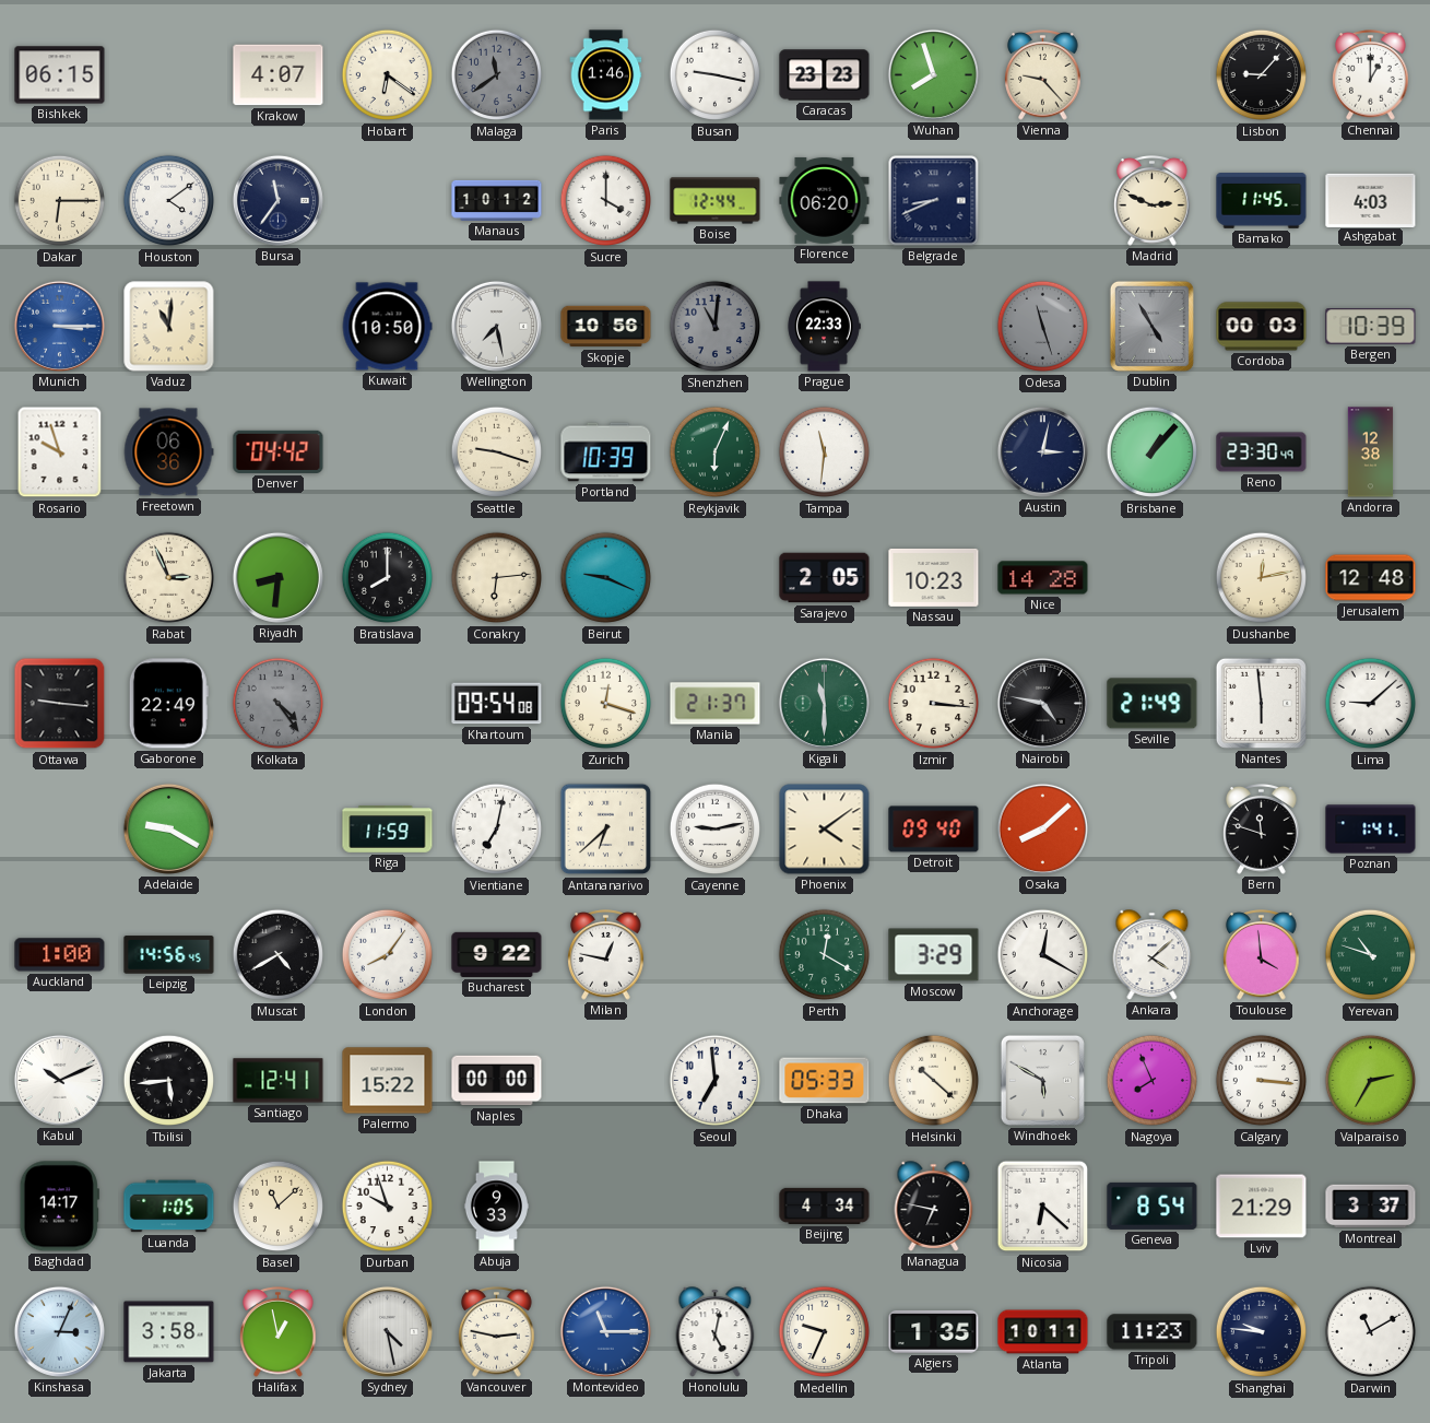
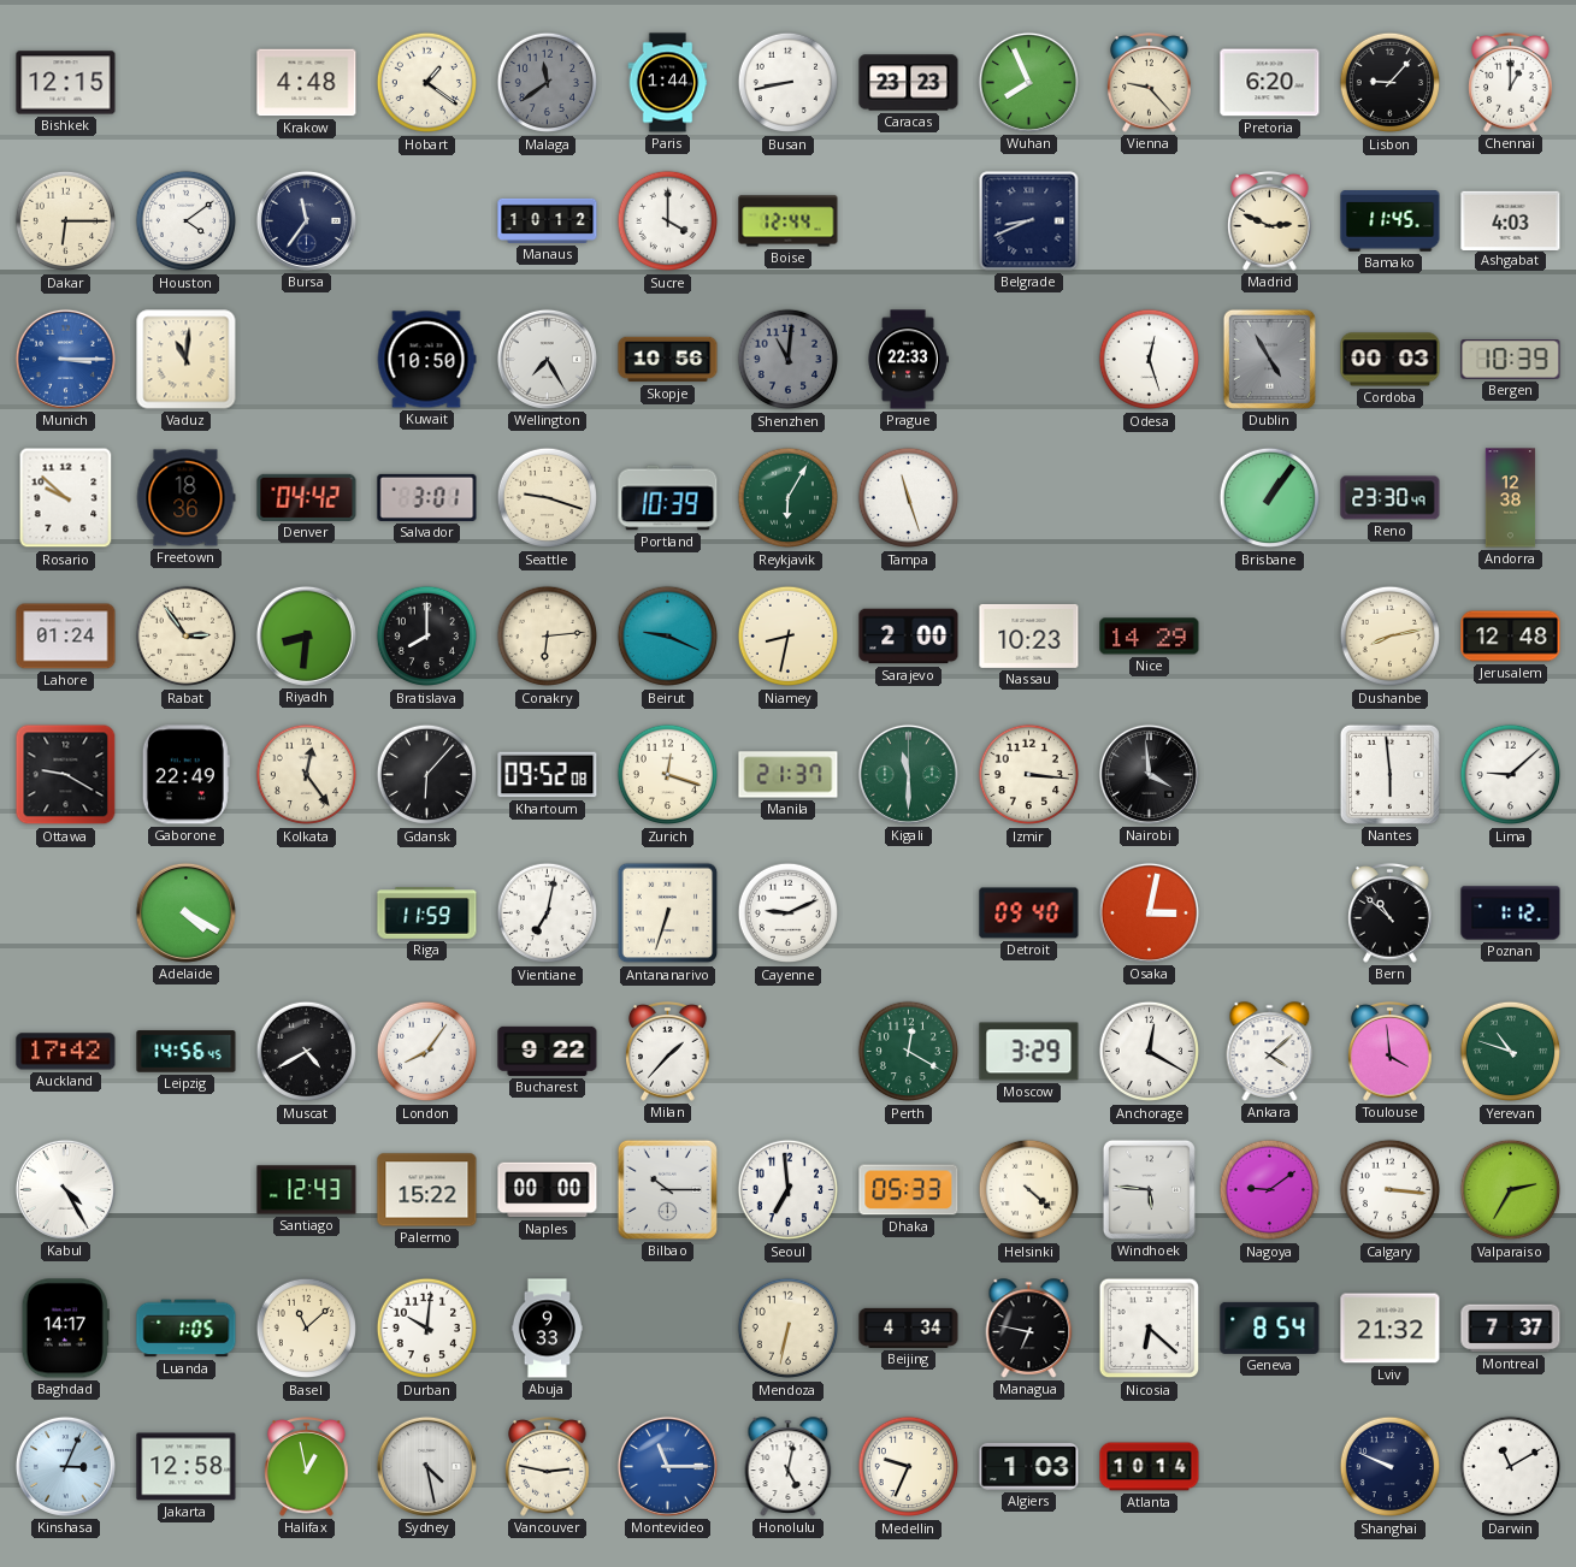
Bishkek: 06:15 -> 12:15 (66, 83)
Krakow: 4:07 -> 4:48 (307, 83)
Hobart: 6:21 -> 1:21 (427, 83)
Paris: 1:46 -> 1:44 (668, 83)
Busan: 9:17 -> 8:43 (789, 83)
Wuhan: 7:57 -> 7:56 (1028, 82)
Pretoria: none -> 6:20 (1270, 83)
Florence: 06:20 -> none (825, 200)
Wellington: 7:28 -> 7:25 (547, 359)
Odesa: 11:27 -> 12:27 (1150, 360)
Odesa dial: grey -> white (1150, 360)
Rosario: 9:57 -> 9:52 (66, 498)
Freetown: 06:36 -> 18:36 (185, 498)
Salvador: none -> 3:01 (427, 497)
Reykjavik: 6:04 -> 6:05 (789, 498)
Tampa: 11:31 -> 11:27 (909, 498)
Austin: 3:02 -> none (1042, 451)
Brisbane: 1:07 -> 1:06 (1270, 498)
Lahore: none -> 01:24 (66, 637)
Rabat: 2:56 -> 2:54 (187, 637)
Niamey: none -> 8:32 (789, 637)
Sarajevo: 2:05 -> 2:00 (909, 637)
Nice: 14:28 -> 14:29 (1150, 637)
Dushanbe: 12:13 -> 8:13 (1391, 637)
Ottawa: 9:16 -> 9:20 (66, 775)
Kolkata: 4:24 -> 12:24 (307, 775)
Kolkata dial: grey -> cream (307, 775)
Gdansk: none -> 6:07 (427, 775)
Khartoum: 09:54 -> 09:52 (548, 775)
Nairobi: 4:47 -> 3:59 (1149, 774)
Seville: 21:49 -> none (1153, 704)
Adelaide: 9:20 -> 4:20 (185, 912)
Antananarivo: 6:38 -> 6:33 (668, 913)
Cayenne: 9:13 -> 9:11 (789, 913)
Phoenix: 4:09 -> none (825, 830)
Osaka: 8:08 -> 3:02 (1149, 912)
Bern: 11:48 -> 10:52 (1391, 913)
Poznan: 1:41 -> 1:12 (1511, 913)
Auckland: 1:00 -> 17:42 (66, 1052)
Milan: 12:47 -> 1:37 (668, 1052)
Kabul: 10:11 -> 4:25 (65, 1189)
Tbilisi: 5:44 -> none (169, 1081)
Santiago: 12:41 -> 12:43 (307, 1190)
Bilbao: none -> 10:15 (667, 1189)
Helsinki: 10:22 -> 4:22 (1029, 1190)
Windhoek: 5:50 -> 5:46 (1149, 1189)
Nagoya: 7:56 -> 9:09 (1270, 1190)
Durban: 9:57 -> 10:01 (427, 1329)
Mendoza: none -> 6:32 (789, 1329)
Lviv: 21:29 -> 21:32 (1391, 1329)
Montreal: 3:37 -> 7:37 (1511, 1329)
Jakarta: 3:58 -> 12:58 (187, 1467)
Algiers: 1:35 -> 1:03 (1029, 1466)
Atlanta: 10:11 -> 10:14 (1150, 1467)
Tripoli: 11:23 -> none (1153, 1332)
Shanghai: 9:46 -> 9:49 (1391, 1467)
